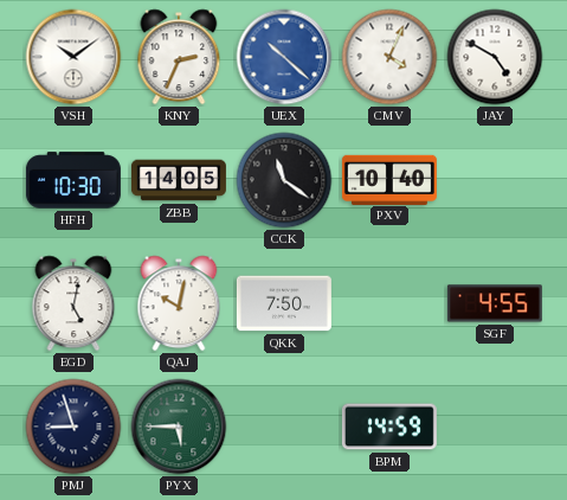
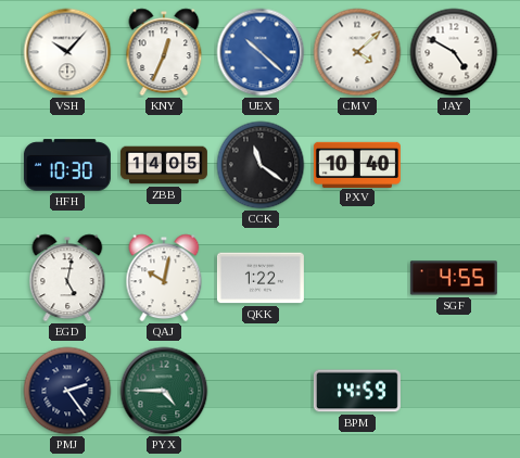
VSH: 10:09 -> 10:07 (67, 52)
KNY: 2:34 -> 12:34 (164, 52)
CMV: 4:04 -> 4:08 (357, 52)
QKK: 7:50 -> 1:22 (261, 278)
PMJ: 8:57 -> 2:24 (67, 391)
PYX: 5:45 -> 4:45 (164, 391)
